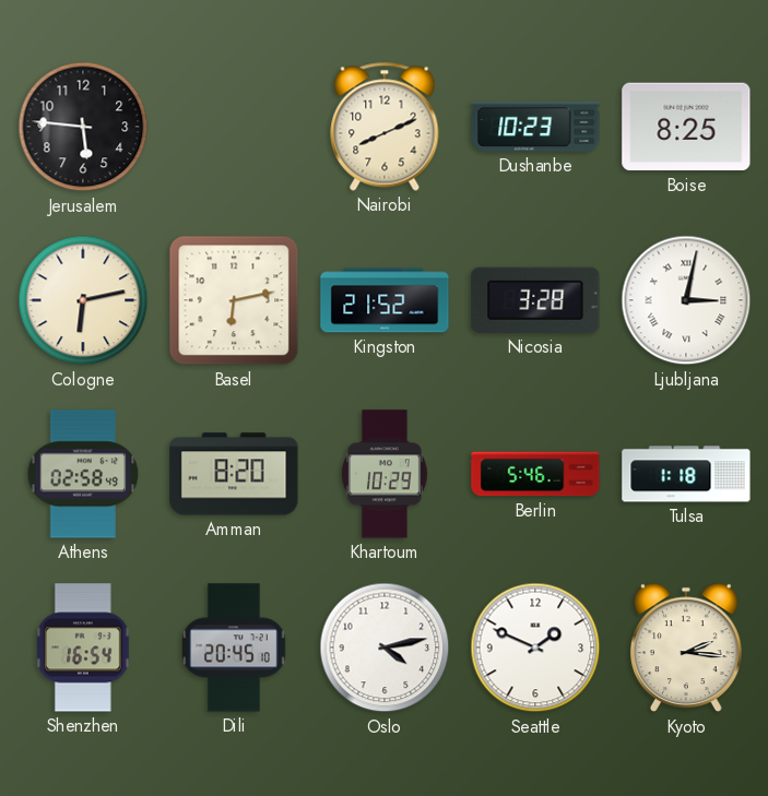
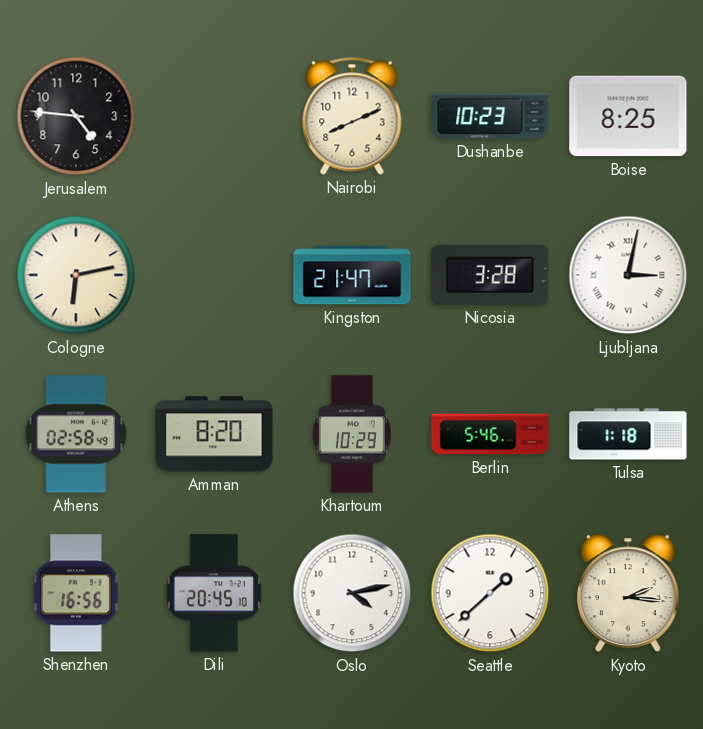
Jerusalem: 5:46 -> 4:46 (76, 116)
Basel: 6:13 -> none (234, 300)
Kingston: 21:52 -> 21:47 (352, 275)
Shenzhen: 16:54 -> 16:56 (76, 593)
Seattle: 1:49 -> 1:38 (490, 593)
